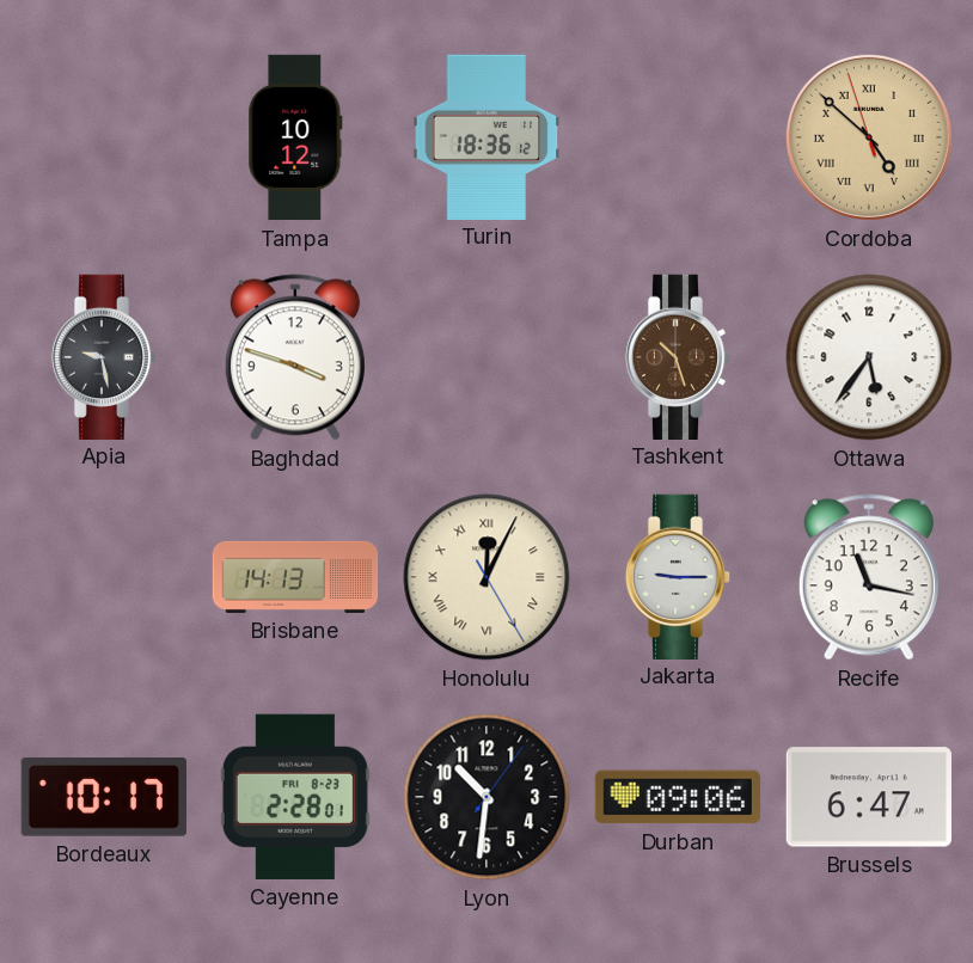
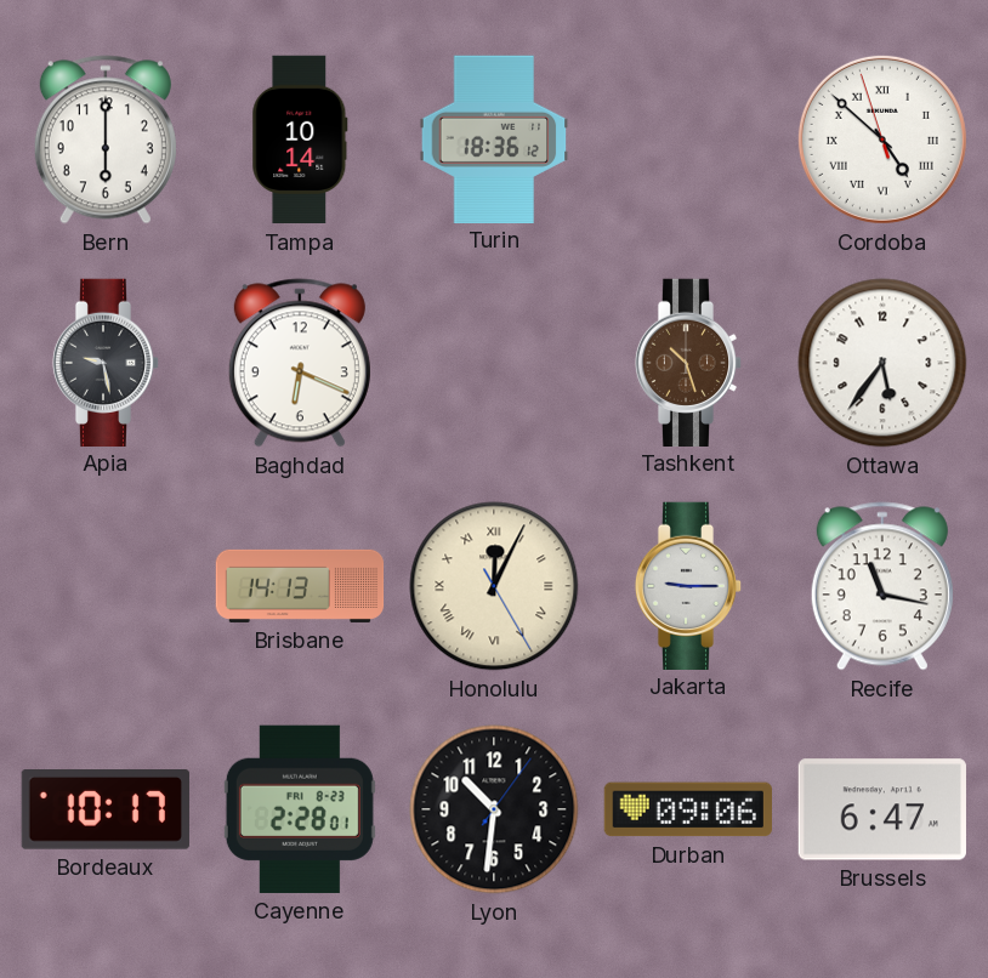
Bern: none -> 6:00 (106, 140)
Tampa: 10:12 -> 10:14 (300, 140)
Cordoba dial: champagne -> white (882, 140)
Baghdad: 3:48 -> 6:19 (300, 363)
